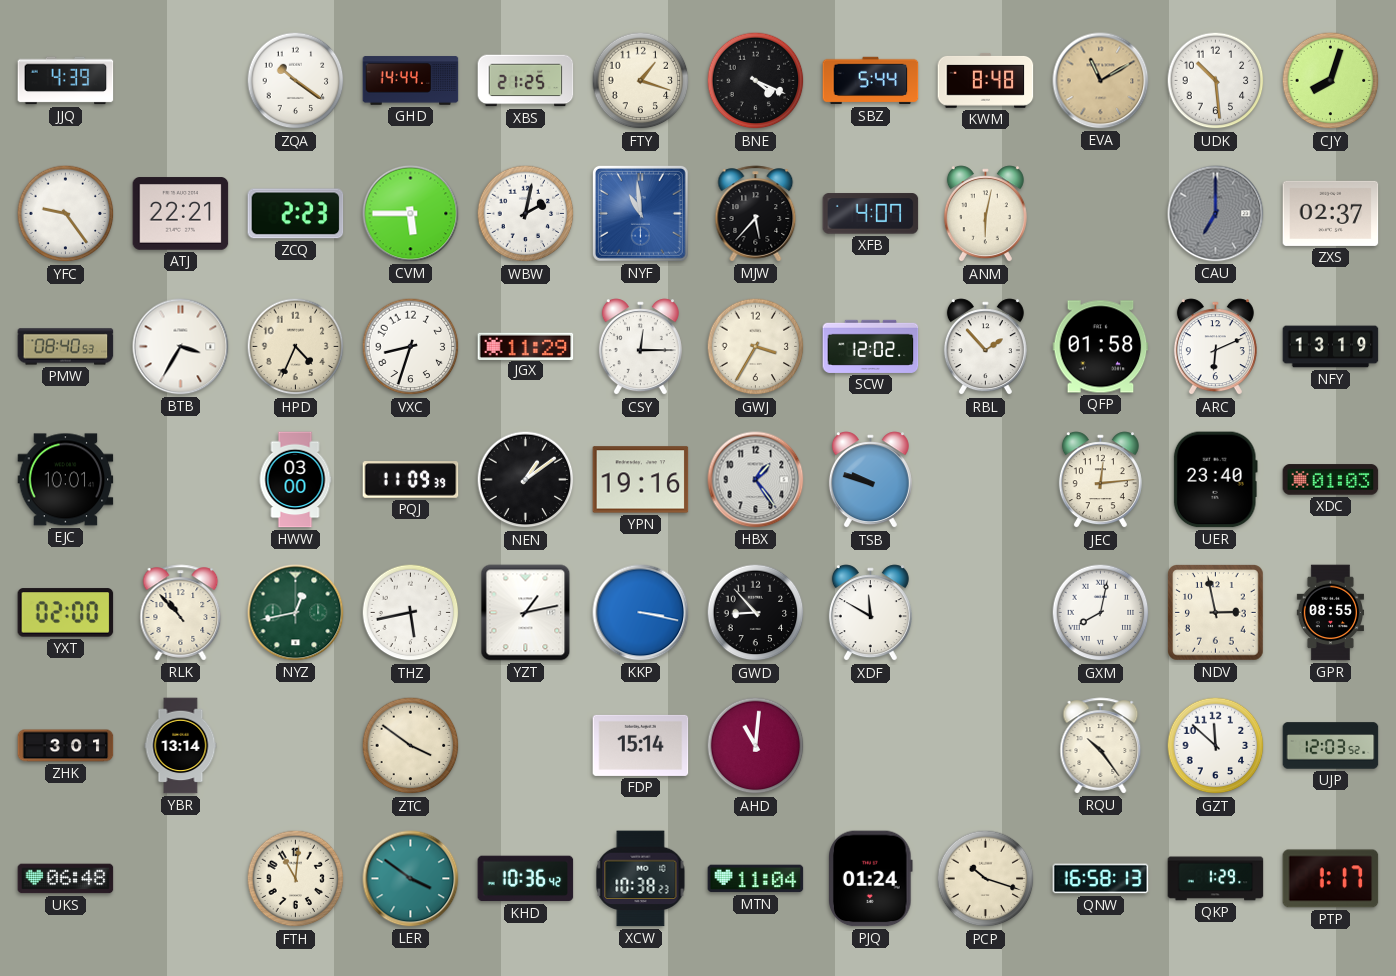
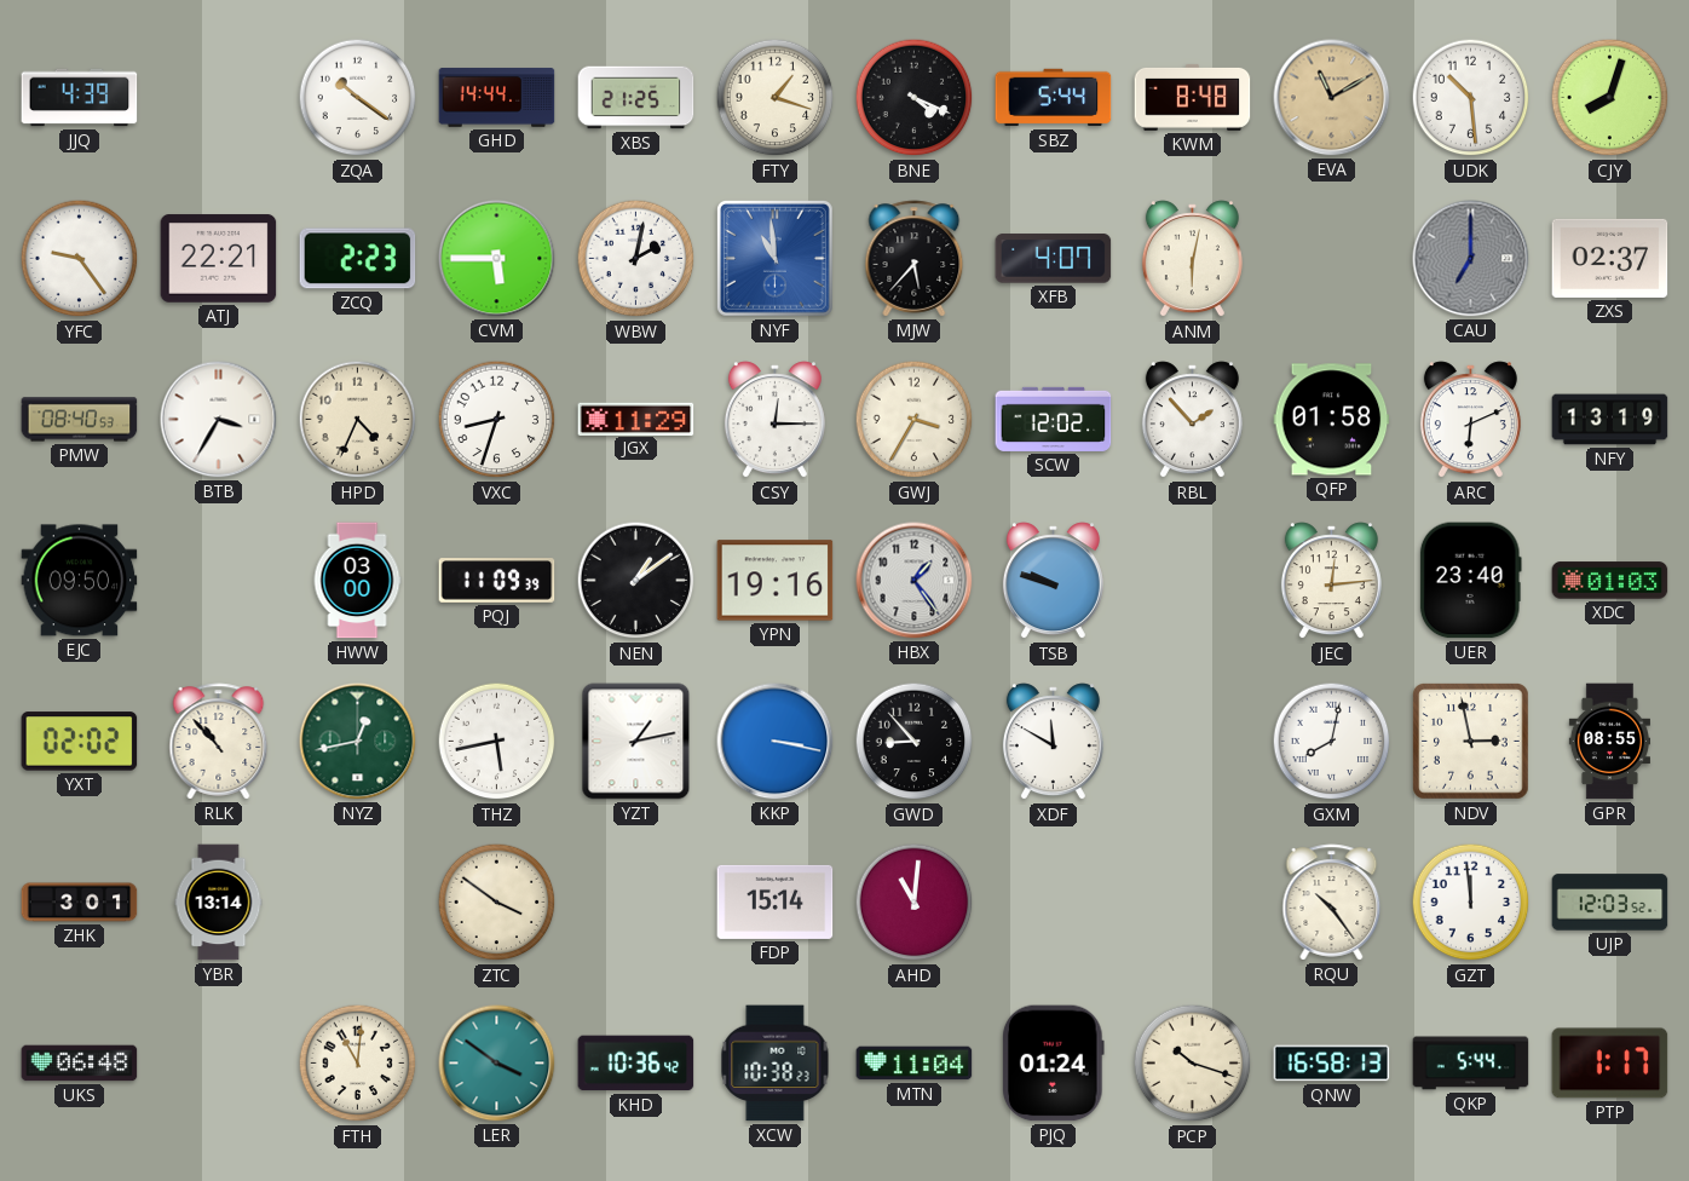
EJC: 10:01 -> 09:50 (80, 581)
YXT: 02:00 -> 02:02 (80, 742)
GZT: 11:52 -> 11:59 (1471, 903)
QKP: 1:29 -> 5:44 (1471, 1064)
